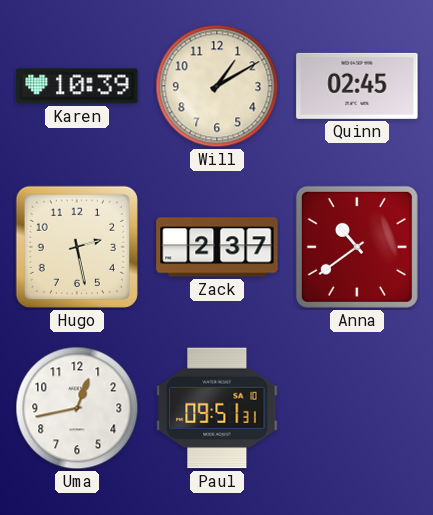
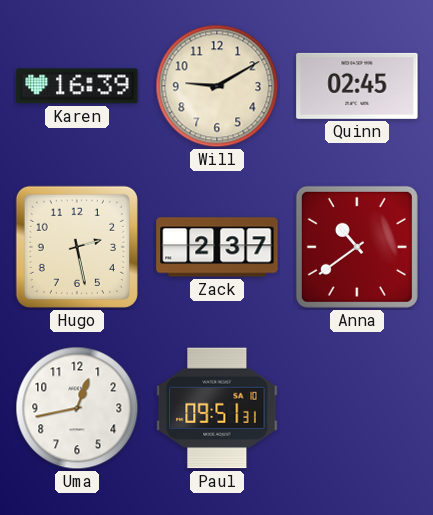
Karen: 10:39 -> 16:39 (77, 86)
Will: 1:10 -> 9:10 (217, 86)
